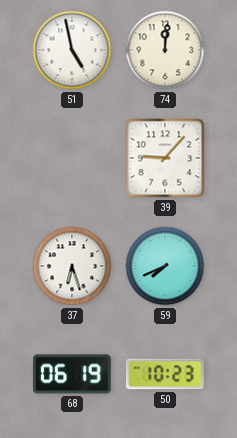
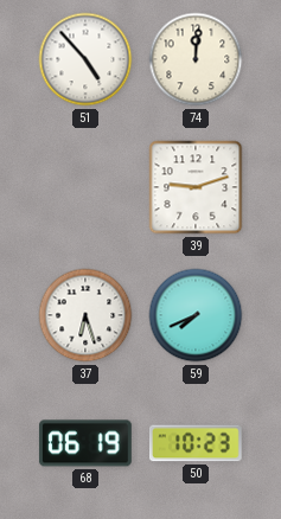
51: 4:58 -> 4:53 (85, 59)
39: 9:07 -> 9:12 (196, 187)
